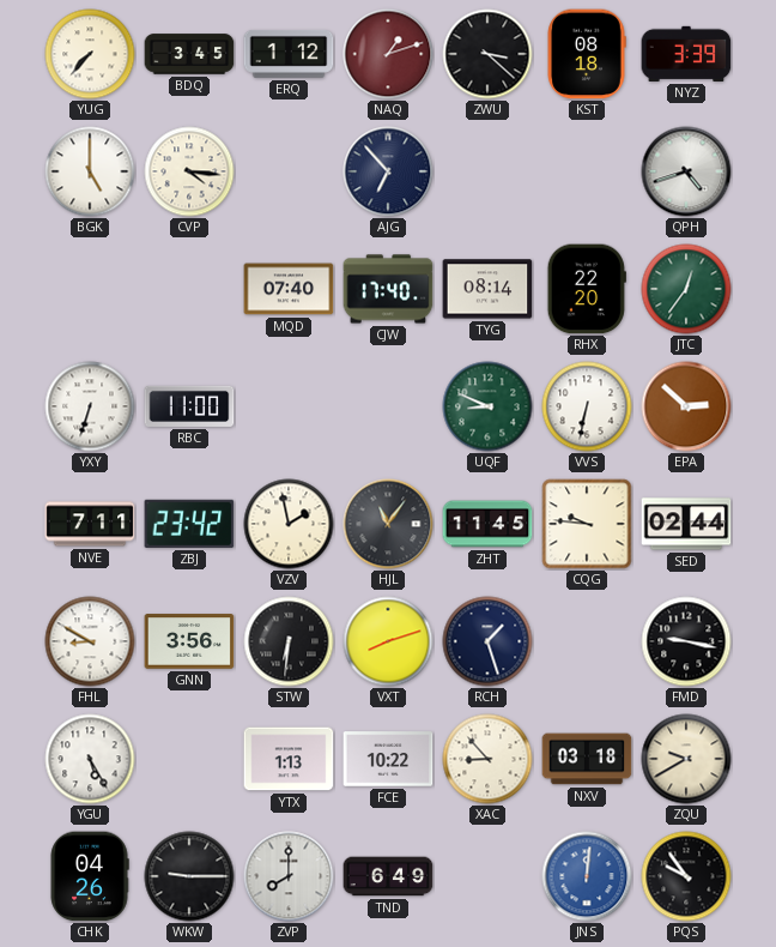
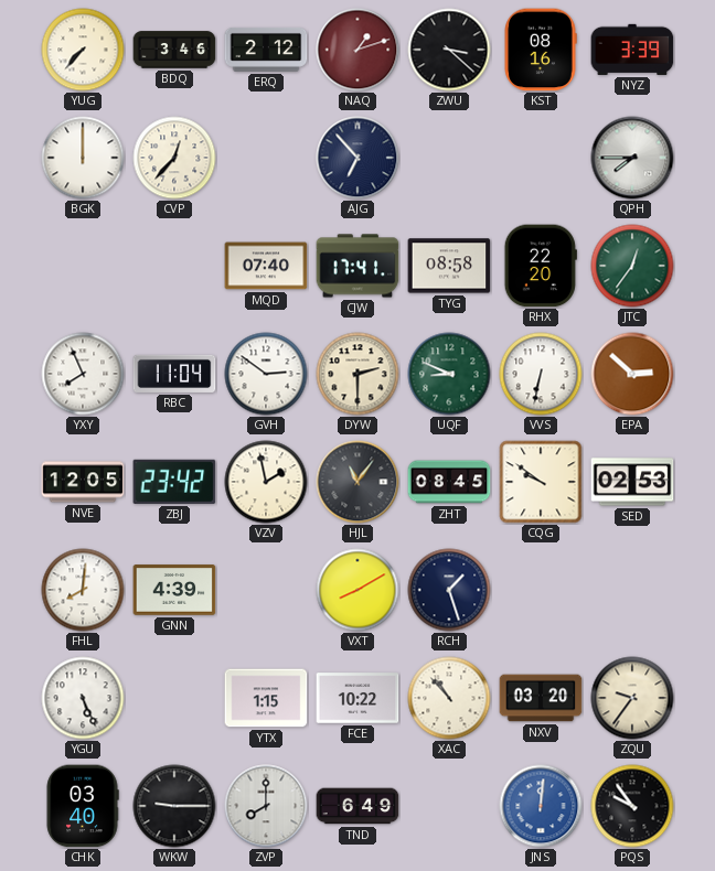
BDQ: 3:45 -> 3:46 (174, 50)
ERQ: 1:12 -> 2:12 (266, 50)
KST: 08:18 -> 08:16 (541, 50)
BGK: 5:00 -> 12:00 (83, 158)
CVP: 4:16 -> 12:37 (174, 158)
QPH: 4:42 -> 7:45 (632, 158)
CJW: 17:40 -> 17:41 (357, 266)
TYG: 08:14 -> 08:58 (449, 266)
YXY: 6:33 -> 7:56 (83, 374)
RBC: 11:00 -> 11:04 (174, 374)
GVH: none -> 2:51 (266, 374)
DYW: none -> 2:30 (357, 374)
NVE: 7:11 -> 12:05 (83, 482)
ZHT: 11:45 -> 08:45 (449, 482)
CQG: 9:46 -> 9:51 (541, 482)
SED: 02:44 -> 02:53 (632, 482)
FHL: 8:50 -> 8:01 (83, 590)
GNN: 3:56 -> 4:39 (174, 590)
STW: 6:31 -> none (289, 641)
VXT: 8:12 -> 8:10 (357, 590)
FMD: 9:17 -> none (686, 641)
YGU: 5:25 -> 5:26 (83, 698)
YTX: 1:13 -> 1:15 (266, 698)
XAC: 8:53 -> 10:53 (449, 698)
NXV: 03:18 -> 03:20 (541, 698)
ZQU: 9:40 -> 9:36 (632, 698)
CHK: 04:26 -> 03:40 (83, 806)
